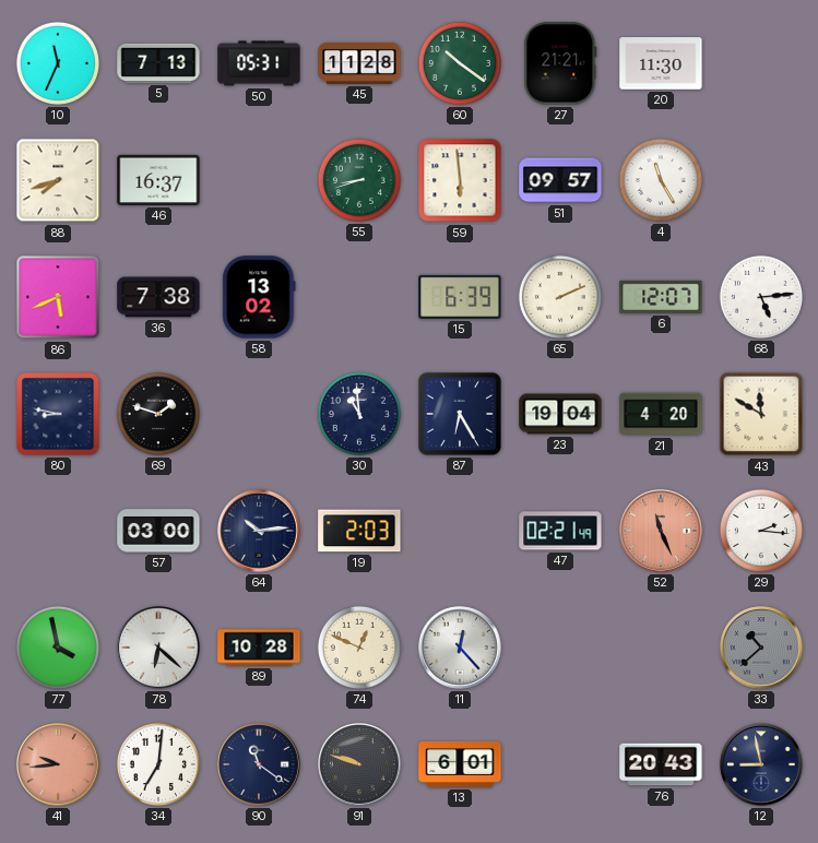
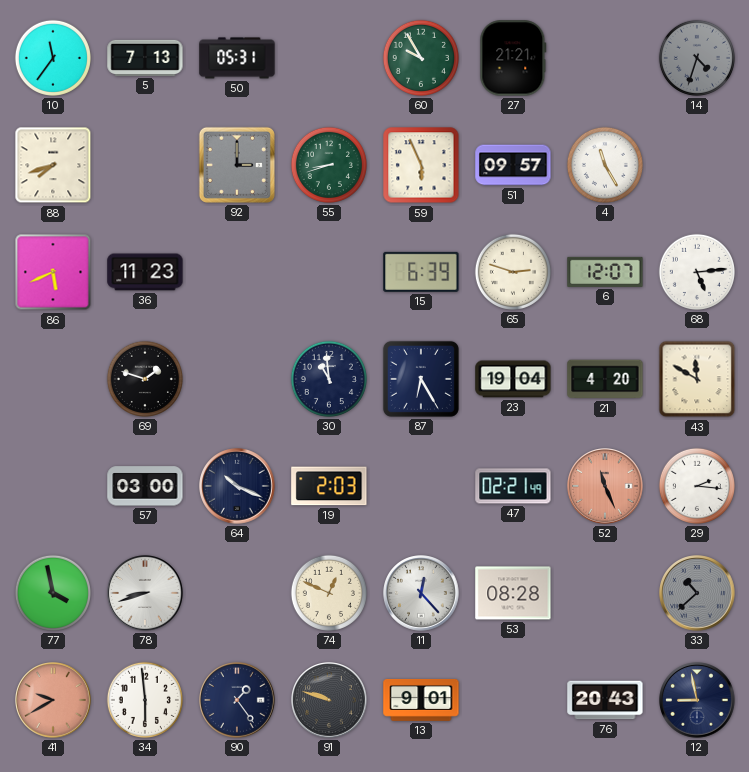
10: 11:34 -> 11:36 (53, 58)
45: 11:28 -> none (359, 63)
60: 10:21 -> 9:55 (421, 58)
20: 11:30 -> none (661, 63)
14: none -> 4:33 (697, 58)
46: 16:37 -> none (158, 180)
92: none -> 3:00 (237, 165)
59: 5:59 -> 5:56 (421, 165)
36: 7:38 -> 11:23 (145, 272)
58: 13:02 -> none (259, 297)
65: 2:11 -> 2:48 (513, 272)
80: 8:47 -> none (58, 414)
64: 10:14 -> 10:19 (237, 486)
78: 6:22 -> 8:42 (145, 593)
89: 10:28 -> none (259, 648)
53: none -> 08:28 (513, 593)
41: 9:44 -> 9:40 (53, 700)
34: 7:01 -> 5:59 (145, 700)
90: 11:21 -> 1:24 (237, 700)
13: 6:01 -> 9:01 (421, 701)
